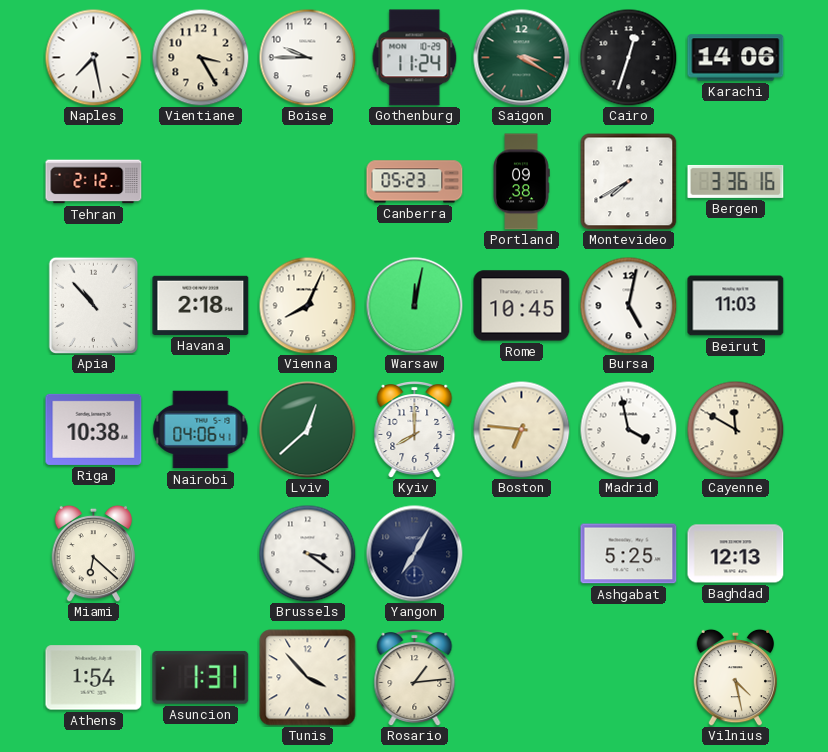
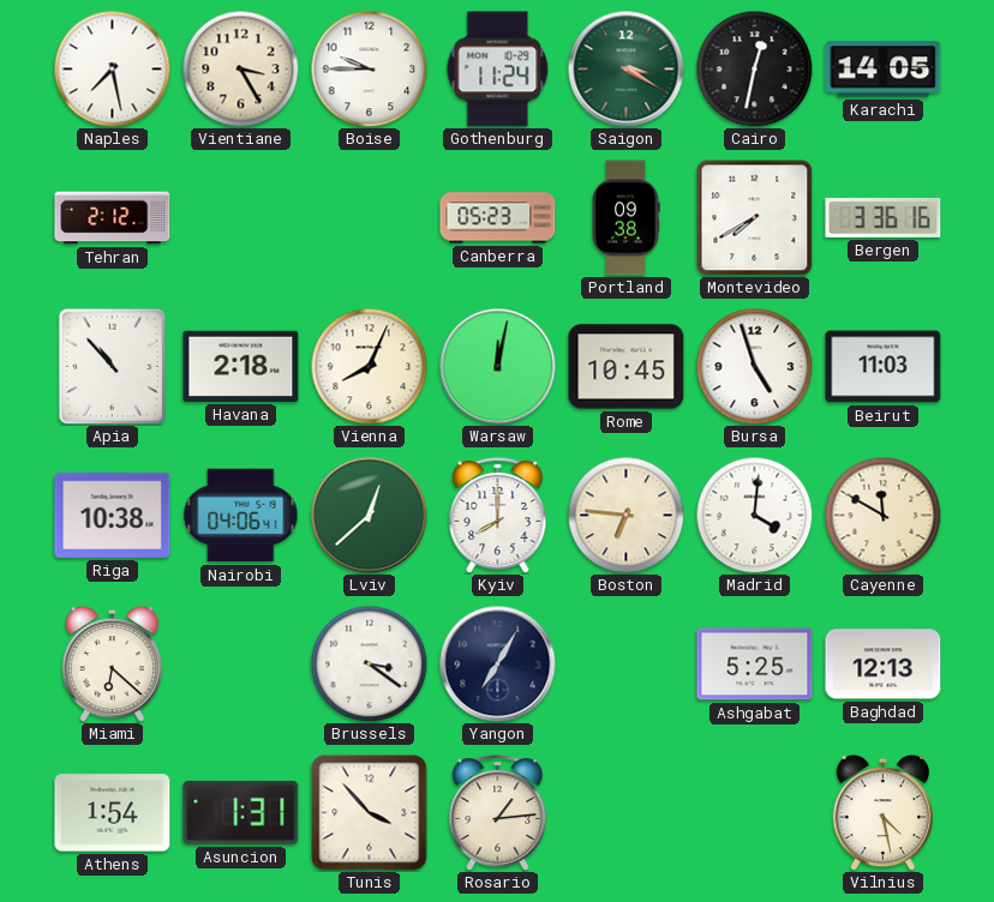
Cairo: 12:33 -> 12:32 (754, 68)
Karachi: 14:06 -> 14:05 (884, 70)
Bursa: 5:02 -> 4:57 (754, 366)
Madrid: 3:58 -> 4:01 (754, 515)
